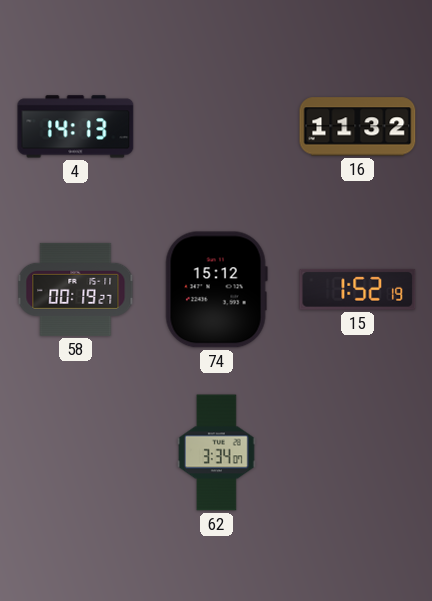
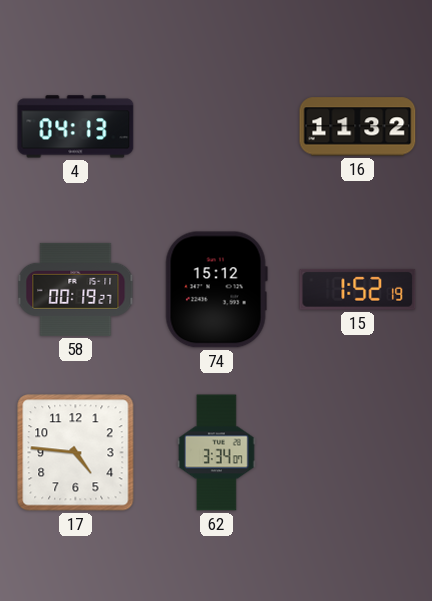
4: 14:13 -> 04:13 (76, 127)
17: none -> 4:46 (76, 453)
